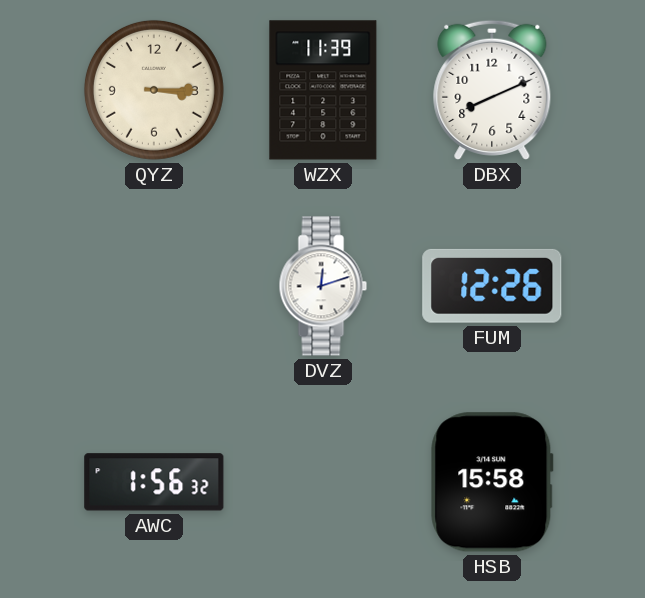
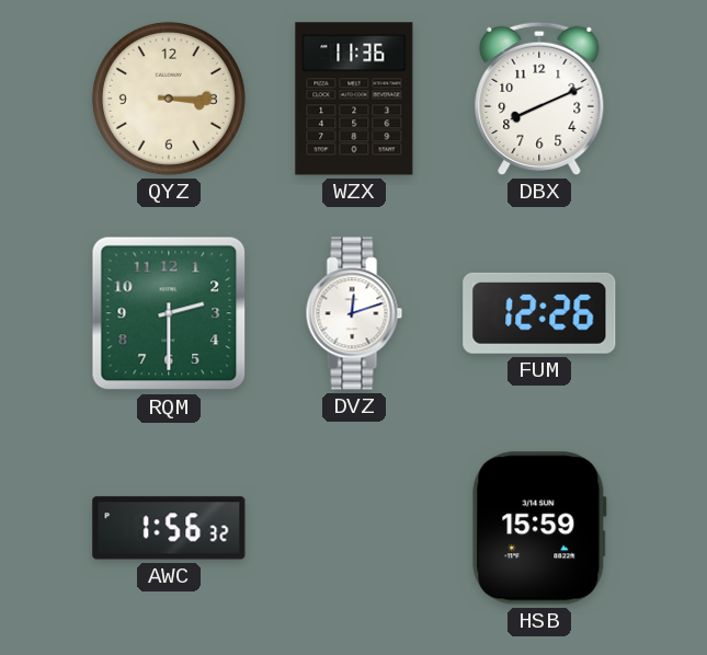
WZX: 11:39 -> 11:36 (354, 99)
RQM: none -> 2:30 (169, 313)
HSB: 15:58 -> 15:59 (539, 528)
